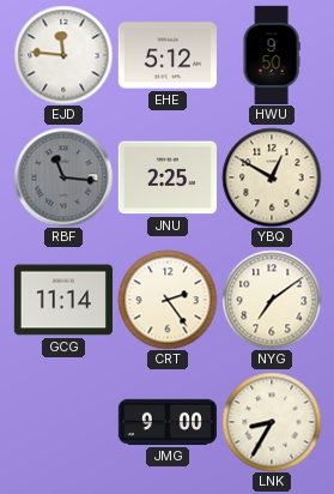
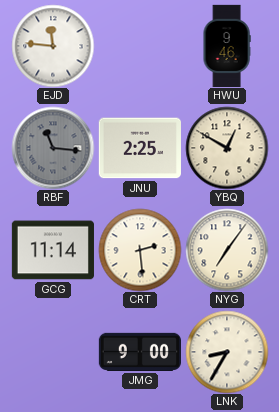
EHE: 5:12 -> none (168, 55)
HWU: 9:50 -> 9:46 (227, 45)
CRT: 2:24 -> 2:29 (140, 250)
NYG: 7:09 -> 7:06 (227, 250)
